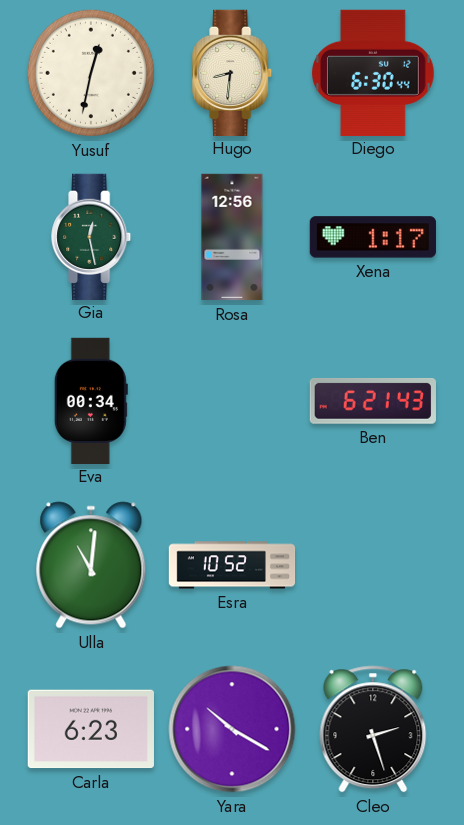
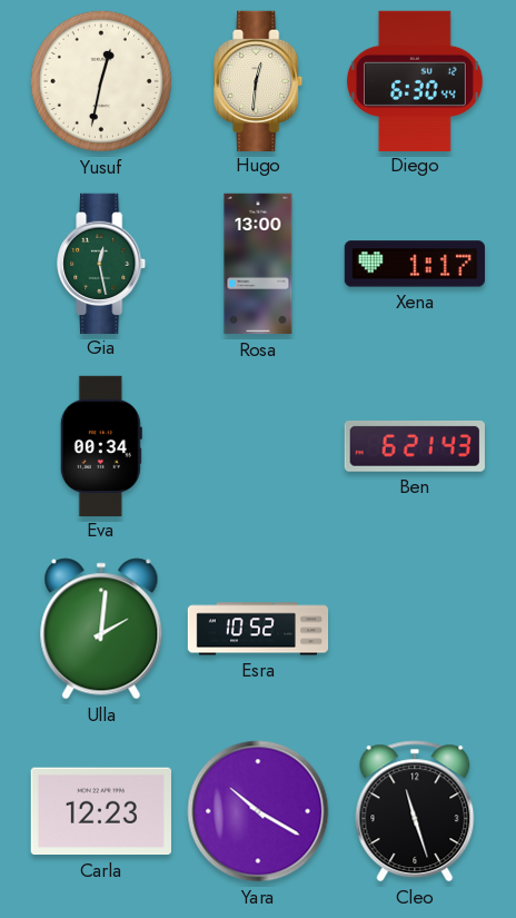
Hugo: 8:31 -> 12:31 (259, 80)
Rosa: 12:56 -> 13:00 (258, 264)
Ulla: 11:01 -> 2:01 (101, 629)
Carla: 6:23 -> 12:23 (101, 811)
Cleo: 2:27 -> 11:27 (415, 811)
